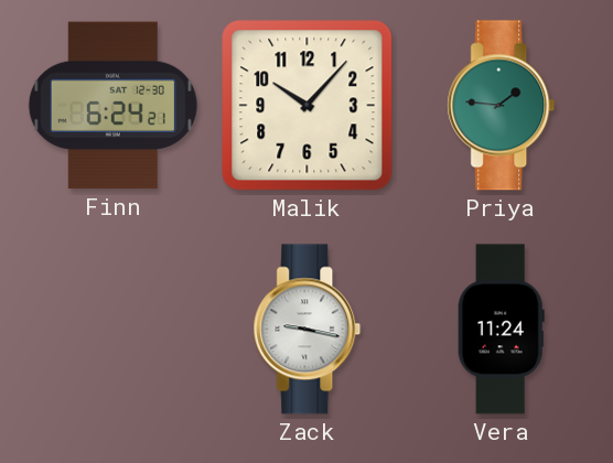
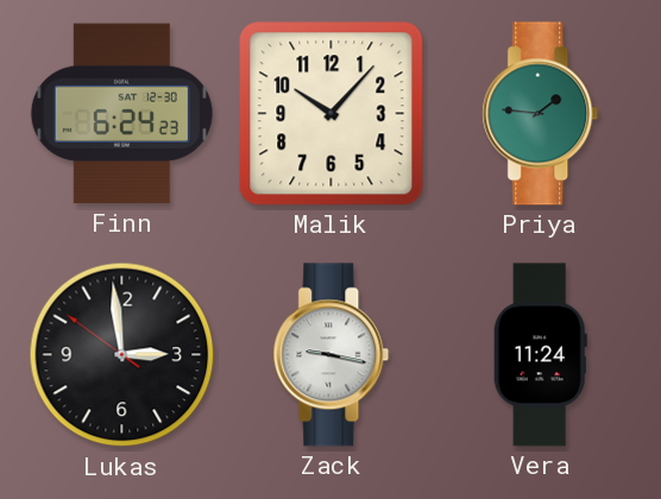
Finn: 6:24:21 -> 6:24:23 (121, 114)
Lukas: none -> 2:58 (122, 355)
